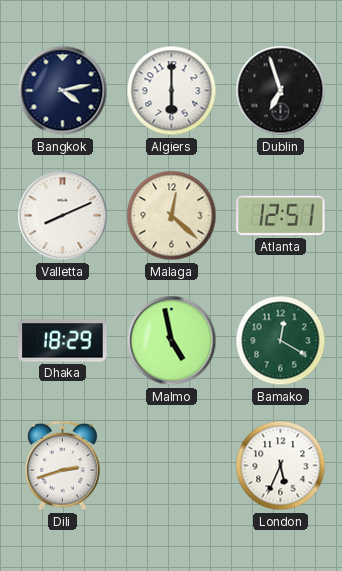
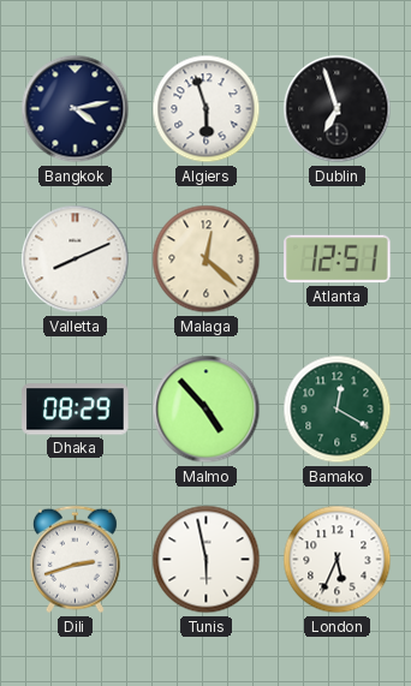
Algiers: 6:00 -> 5:57 (207, 109)
Dhaka: 18:29 -> 08:29 (76, 410)
Malmo: 4:58 -> 4:53 (207, 410)
Tunis: none -> 5:58 (207, 560)
